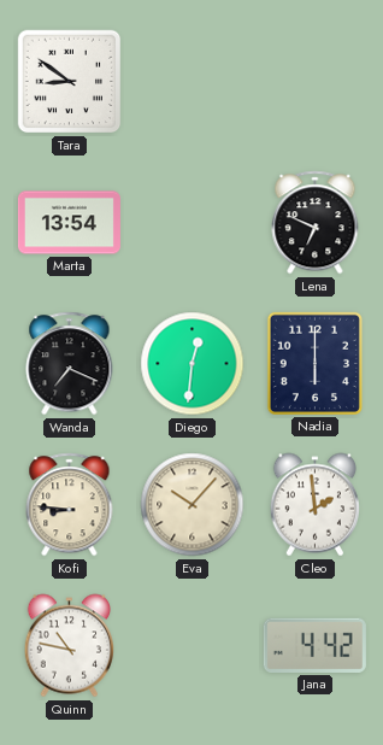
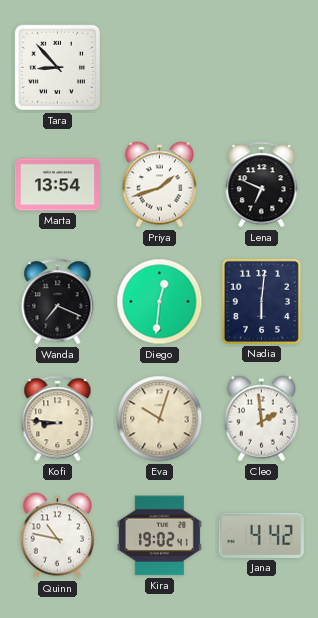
Tara: 8:51 -> 8:53 (58, 68)
Priya: none -> 1:42 (159, 185)
Nadia: 6:00 -> 6:01 (261, 301)
Eva: 10:07 -> 10:03 (160, 419)
Kira: none -> 19:02 (159, 536)
